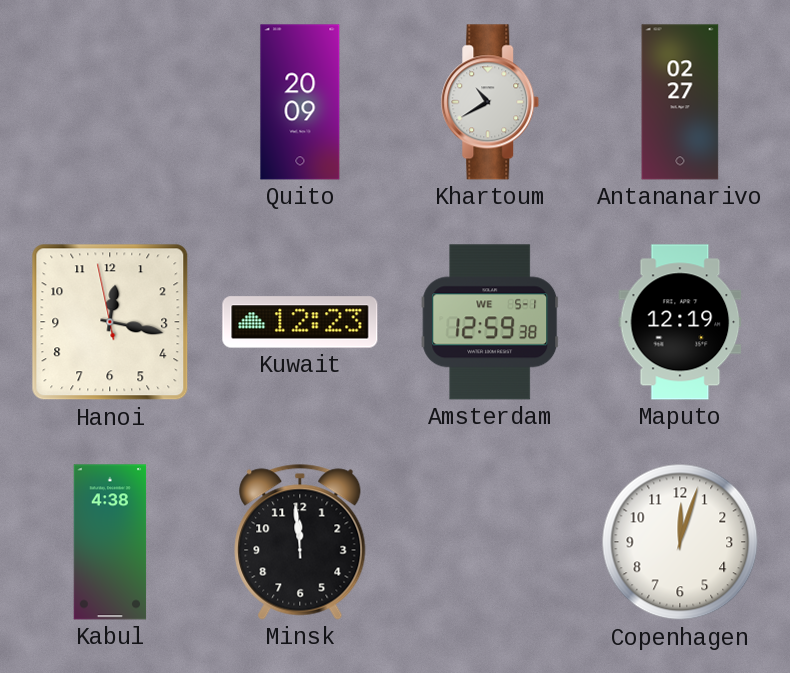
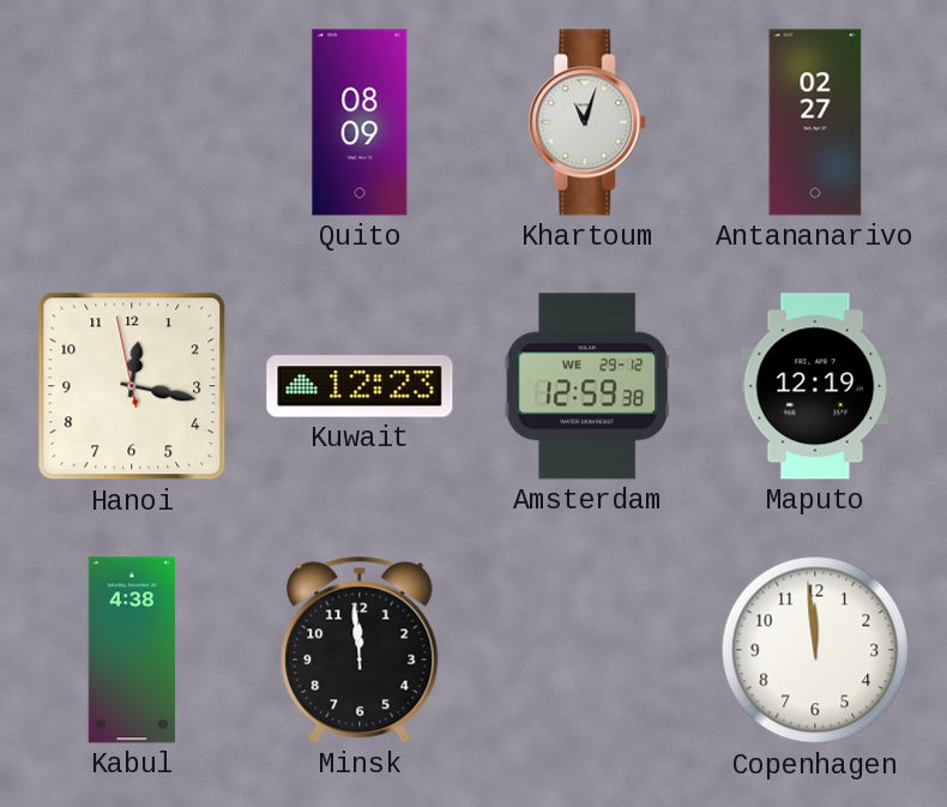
Quito: 20:09 -> 08:09 (360, 122)
Khartoum: 10:40 -> 11:03 (587, 122)
Amsterdam date: WE 5-1 -> WE 29-12 (587, 386)
Copenhagen: 12:03 -> 11:59 (815, 650)
